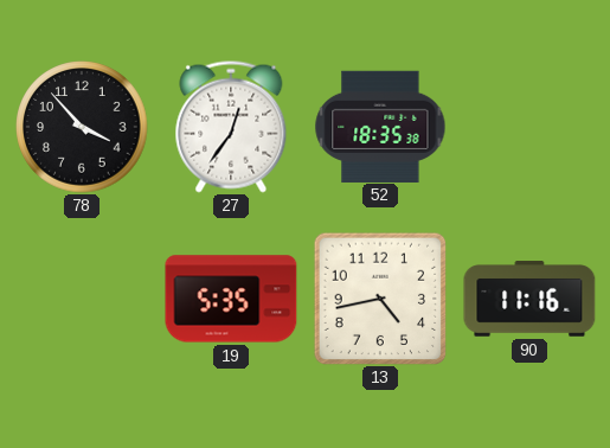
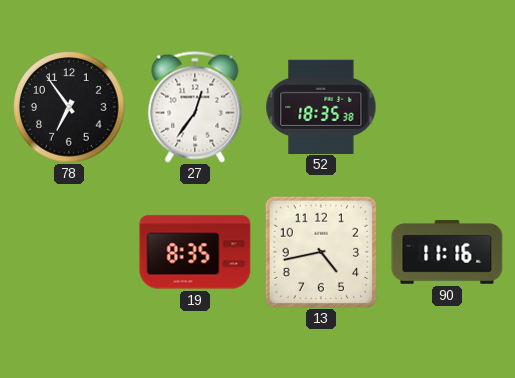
78: 3:53 -> 6:54 (69, 107)
19: 5:35 -> 8:35 (195, 252)
